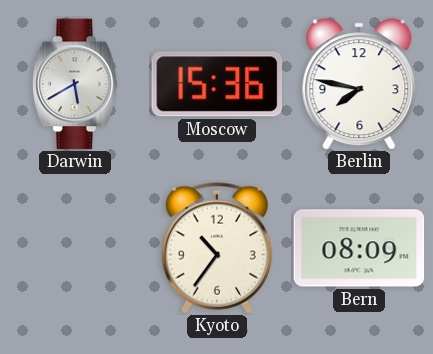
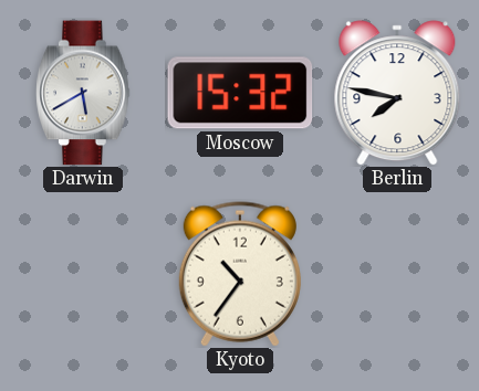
Moscow: 15:36 -> 15:32 (240, 93)
Bern: 08:09 -> none (359, 248)
